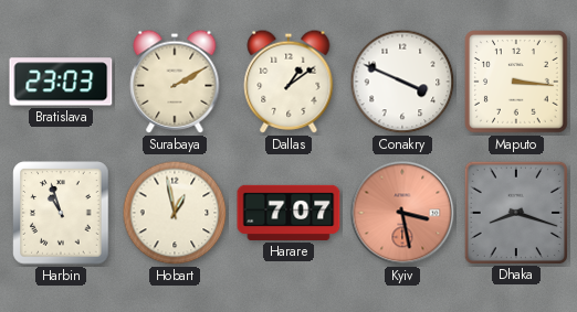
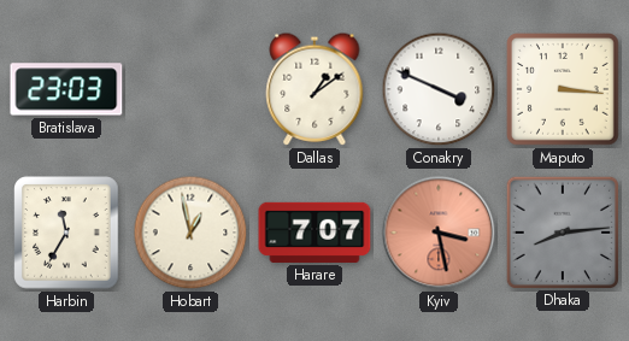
Surabaya: 2:10 -> none (175, 82)
Harbin: 10:57 -> 11:35 (66, 233)
Dhaka: 8:18 -> 8:14 (562, 231)
